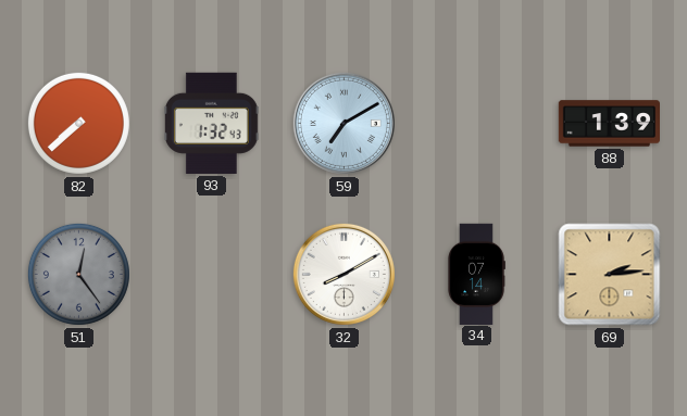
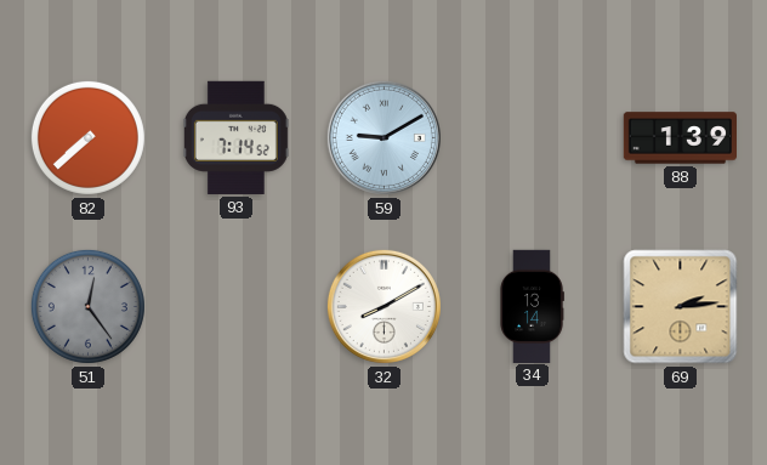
93: 1:32 -> 7:14 (235, 137)
59: 7:10 -> 9:10 (383, 137)
34: 07:14 -> 13:14 (532, 306)
